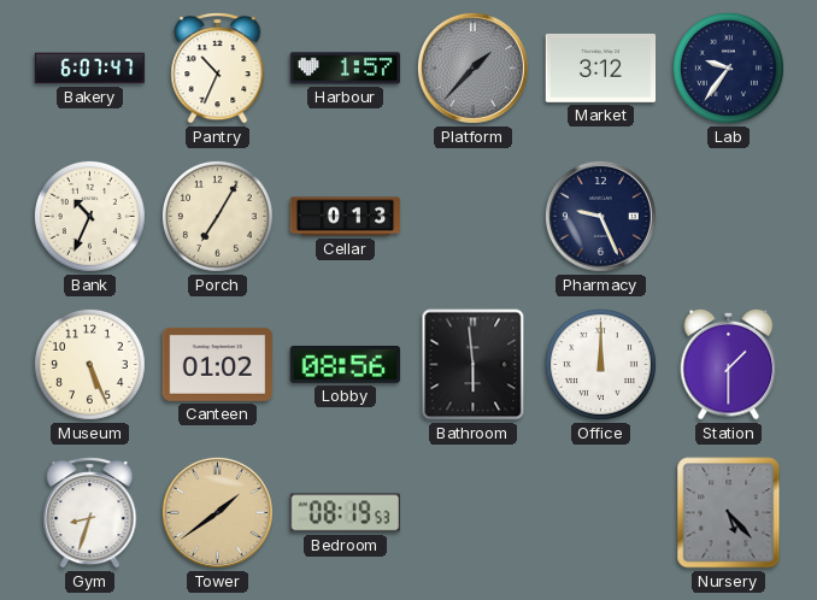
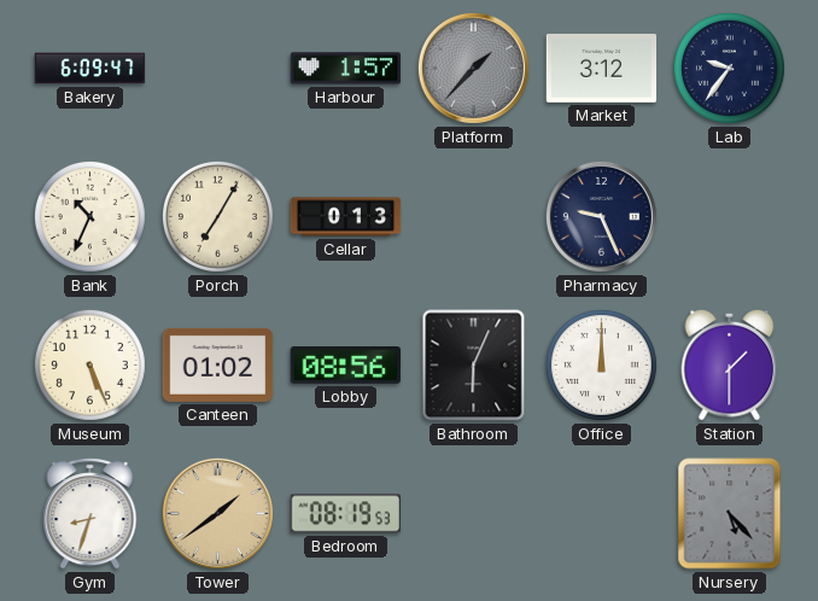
Bakery: 6:07 -> 6:09 (90, 69)
Pantry: 10:34 -> none (218, 69)
Bathroom: 5:59 -> 6:04 (474, 366)
